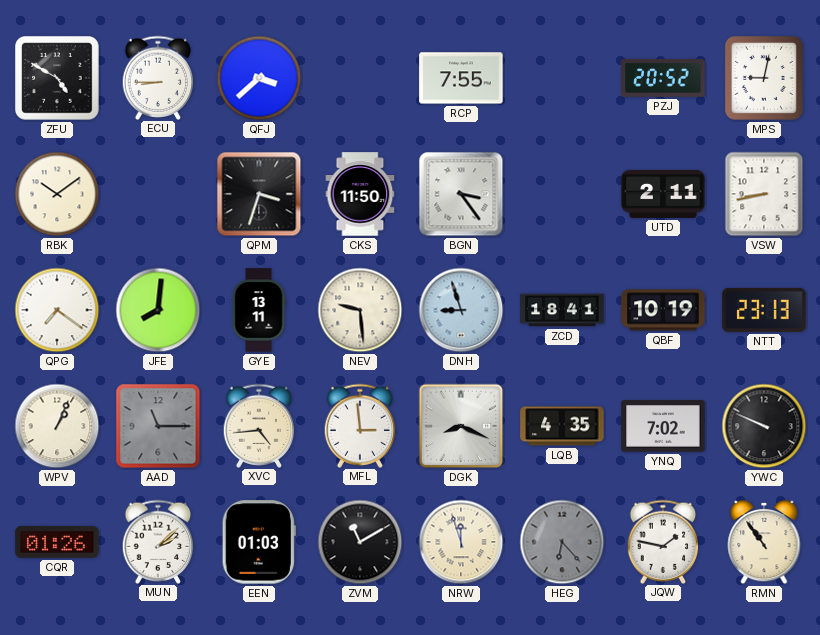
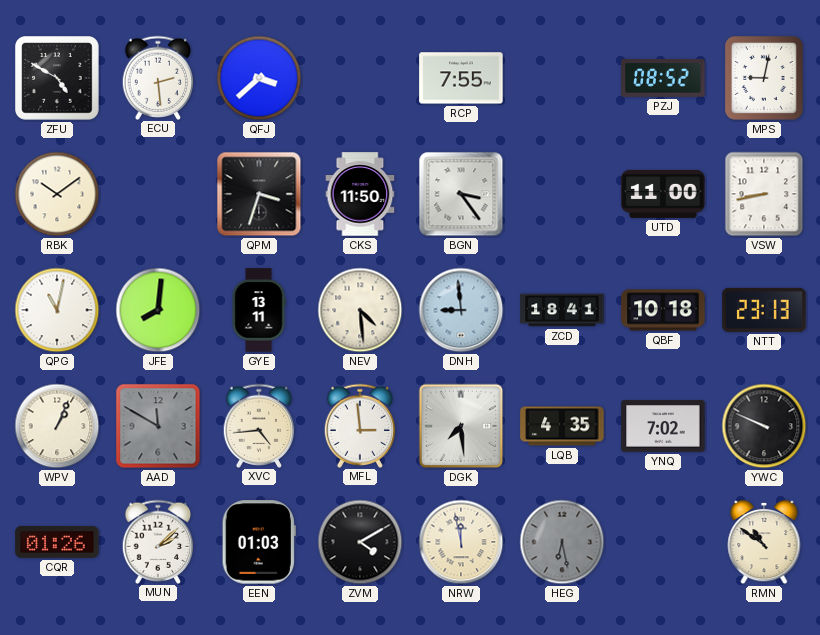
ECU: 8:45 -> 2:29 (158, 77)
PZJ: 20:52 -> 08:52 (663, 78)
UTD: 2:11 -> 11:00 (663, 194)
QPG: 7:21 -> 11:02 (57, 310)
NEV: 9:29 -> 4:29 (360, 310)
DNH: 8:57 -> 8:59 (461, 310)
QBF: 10:19 -> 10:18 (663, 310)
AAD: 11:15 -> 11:50 (158, 426)
DGK: 8:19 -> 7:29 (461, 426)
ZVM: 11:10 -> 4:10 (360, 542)
NRW: 11:57 -> 11:58 (461, 542)
HEG: 6:23 -> 6:28 (562, 542)
JQW: 1:47 -> none (663, 541)
RMN: 10:54 -> 10:51 (764, 542)
